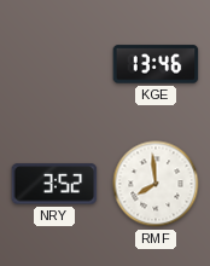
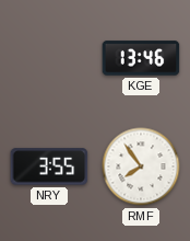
NRY: 3:52 -> 3:55 (49, 167)
RMF: 7:59 -> 7:54 (141, 167)
